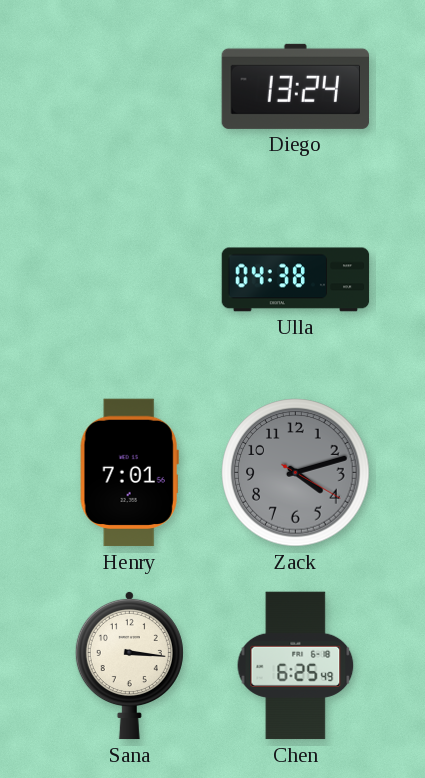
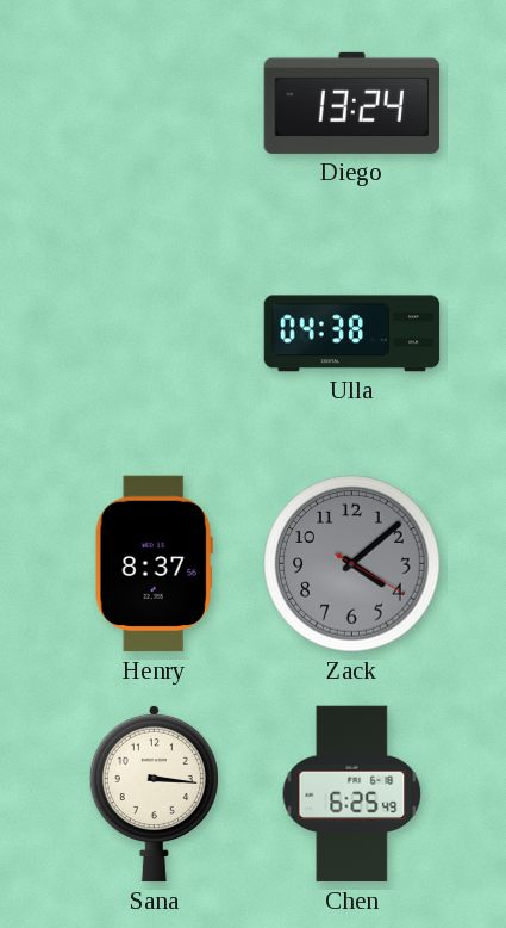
Henry: 7:01 -> 8:37 (154, 564)
Zack: 4:12 -> 4:08 (352, 564)
